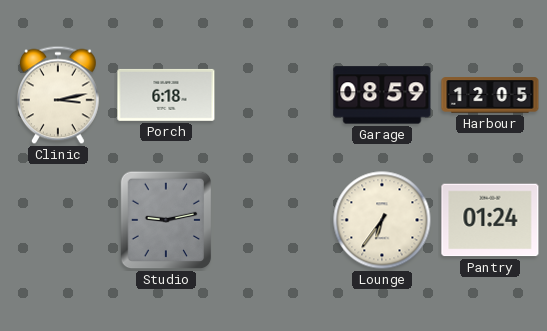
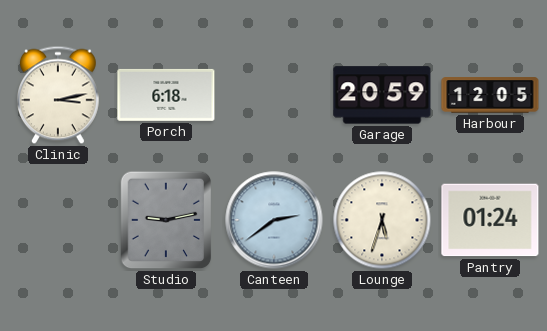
Garage: 08:59 -> 20:59 (382, 95)
Canteen: none -> 2:39 (274, 220)
Lounge: 6:36 -> 5:33 (382, 220)
